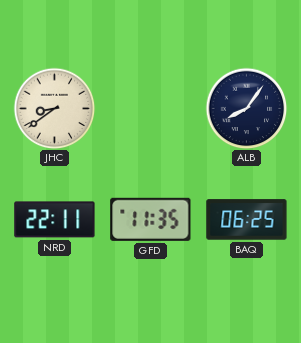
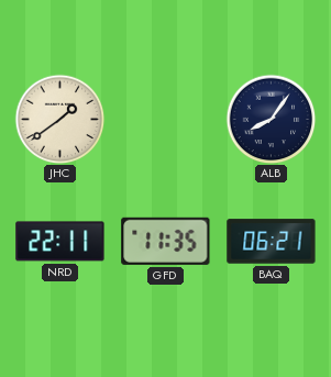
JHC: 8:39 -> 1:39 (59, 119)
BAQ: 06:25 -> 06:21 (272, 242)
